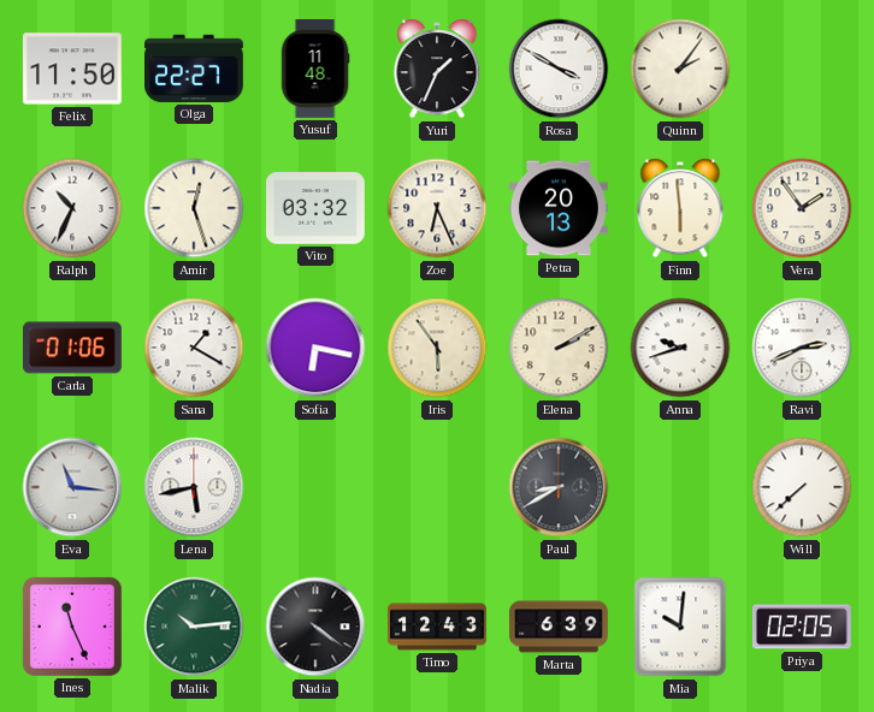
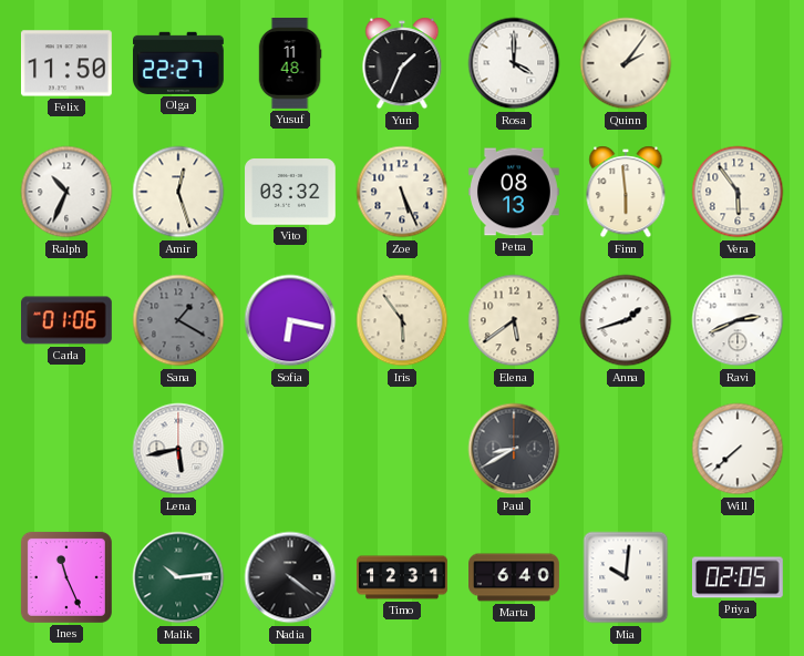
Rosa: 3:50 -> 4:00 (514, 63)
Zoe: 6:26 -> 5:26 (402, 192)
Petra: 20:13 -> 08:13 (515, 192)
Vera: 1:54 -> 5:54 (738, 192)
Sana dial: white -> grey (178, 320)
Elena: 2:10 -> 5:39 (514, 320)
Anna: 9:42 -> 1:42 (626, 320)
Eva: 11:16 -> none (72, 487)
Timo: 12:43 -> 12:31 (402, 577)
Marta: 6:39 -> 6:40 (515, 577)
